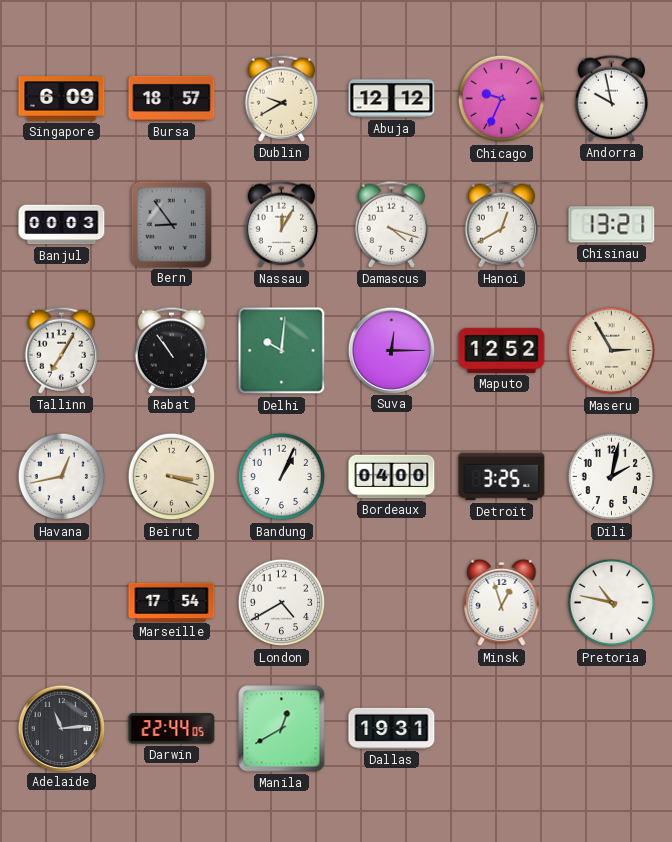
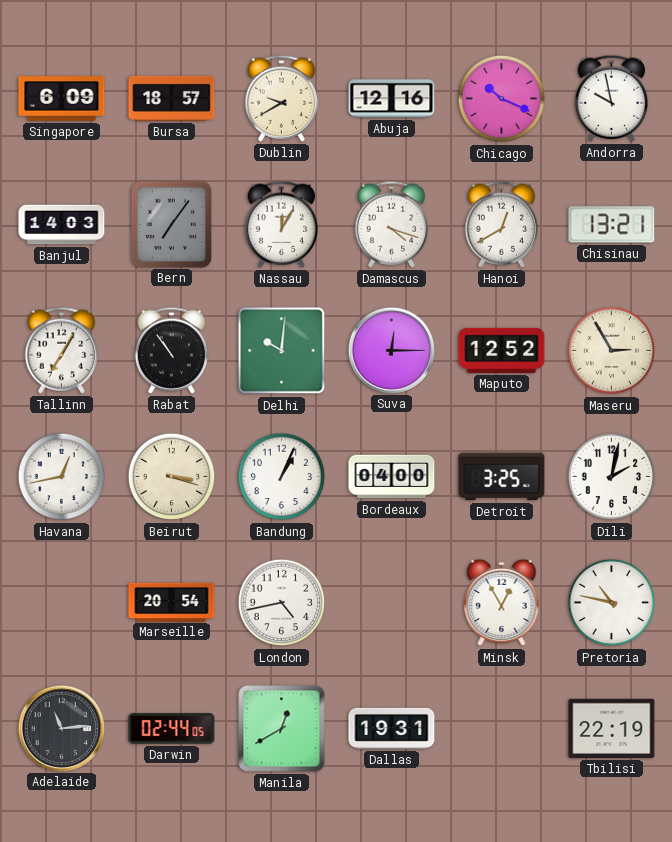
Abuja: 12:12 -> 12:16 (392, 99)
Chicago: 9:34 -> 10:19 (502, 99)
Banjul: 00:03 -> 14:03 (62, 225)
Bern: 8:54 -> 7:06 (171, 224)
Marseille: 17:54 -> 20:54 (172, 602)
London: 4:40 -> 4:43 (282, 603)
Minsk: 12:57 -> 12:55 (502, 603)
Darwin: 22:44 -> 02:44 (172, 729)
Tbilisi: none -> 22:19 (612, 728)
